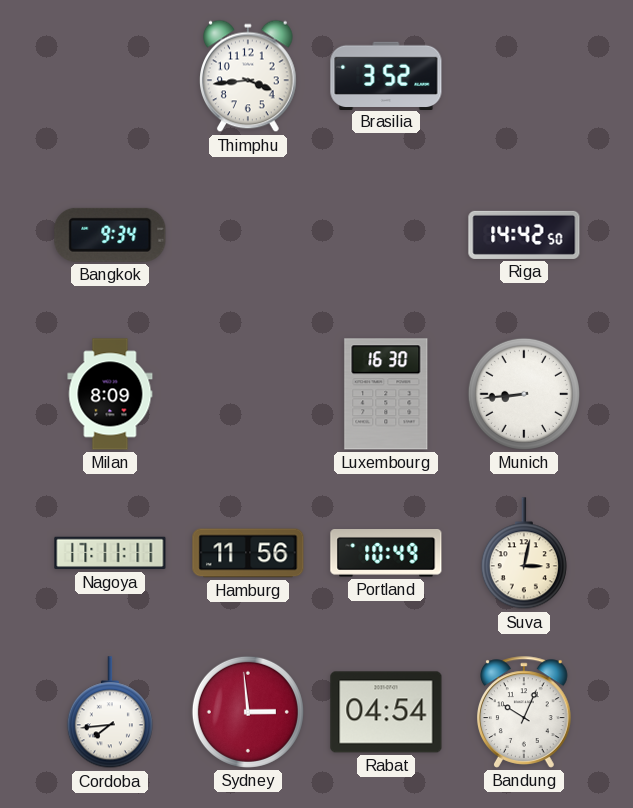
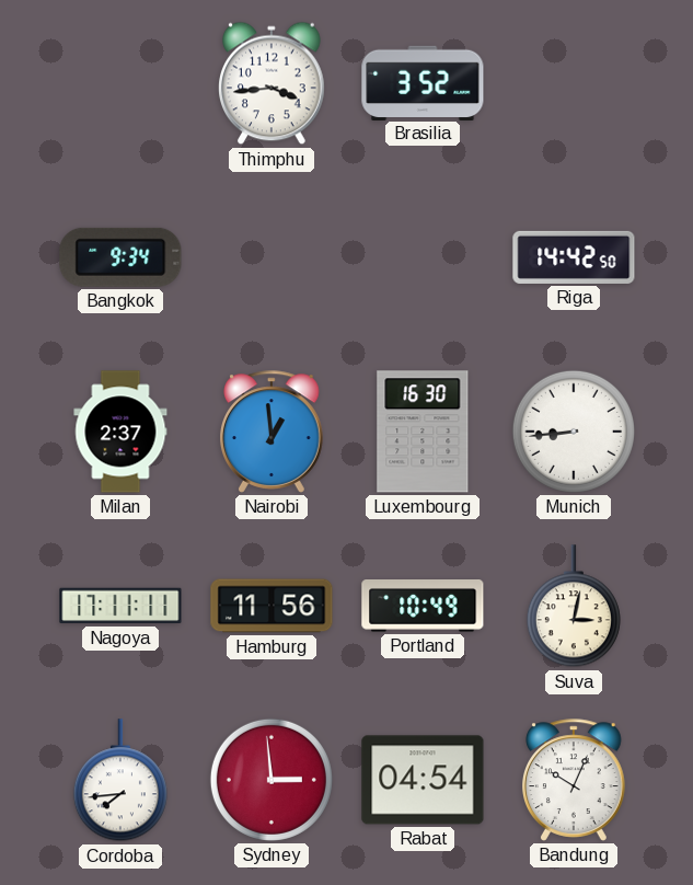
Milan: 8:09 -> 2:37 (120, 432)
Nairobi: none -> 12:59 (273, 432)
